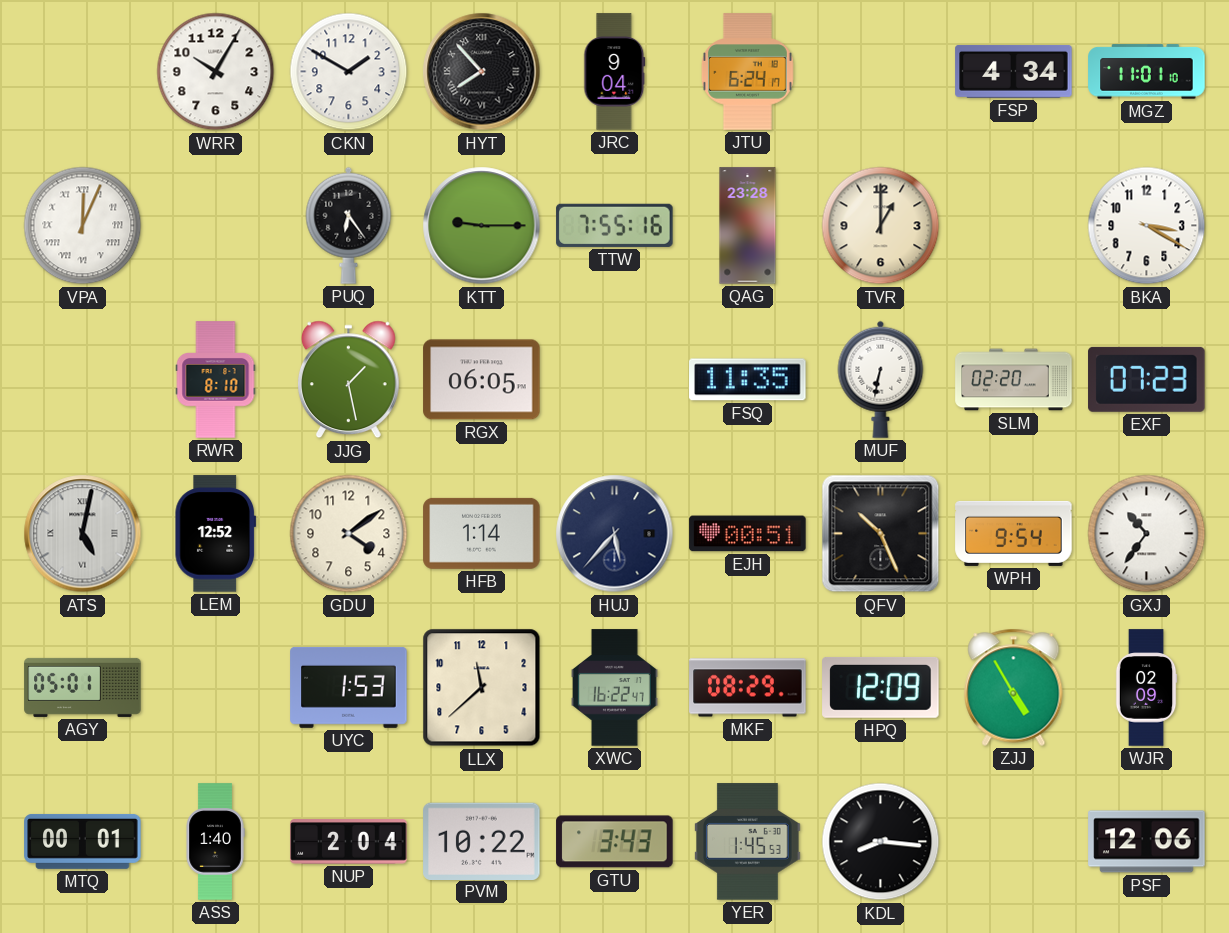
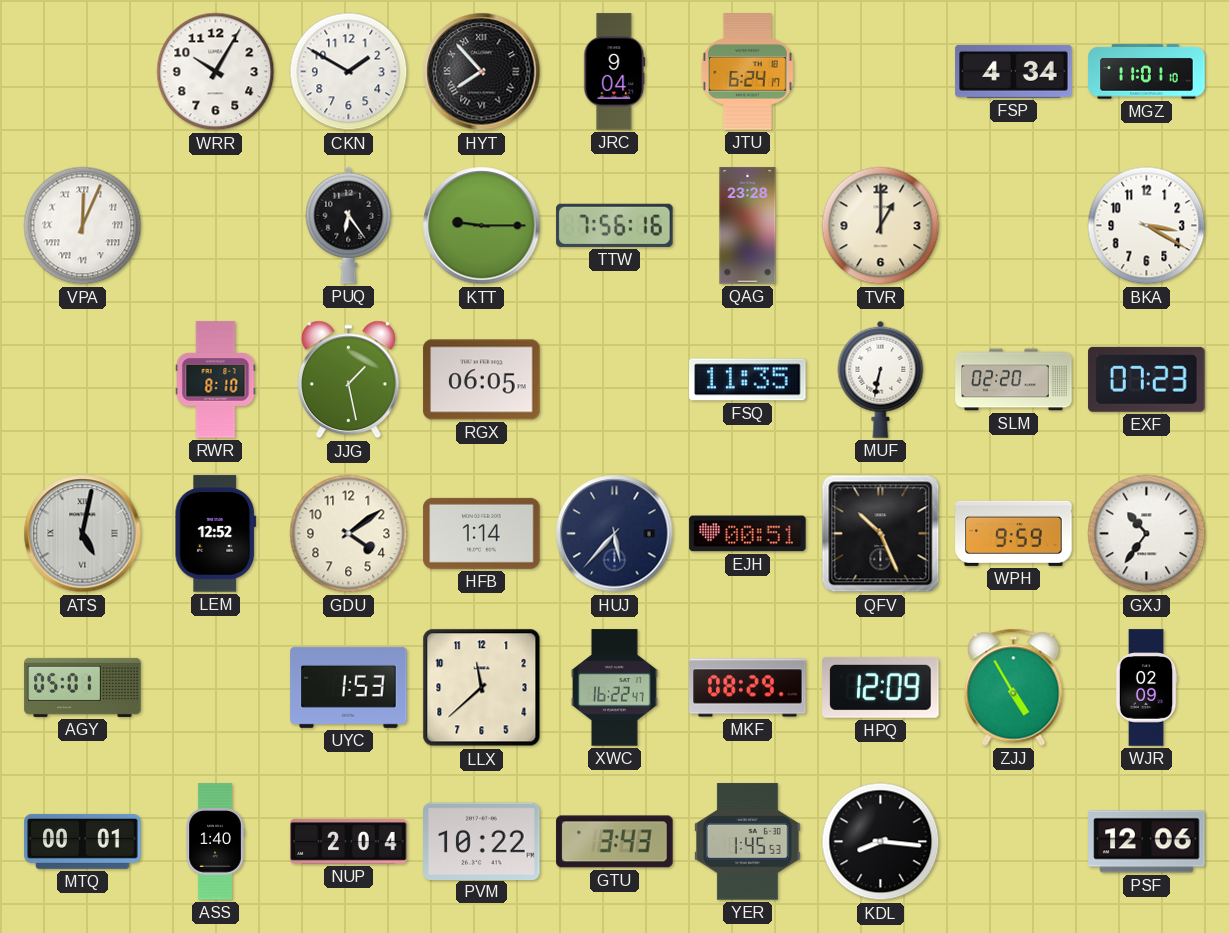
TTW: 7:55 -> 7:56 (615, 225)
WPH: 9:54 -> 9:59 (1014, 533)
